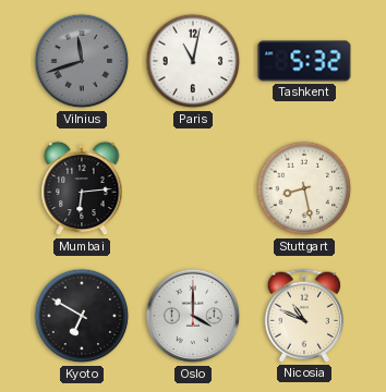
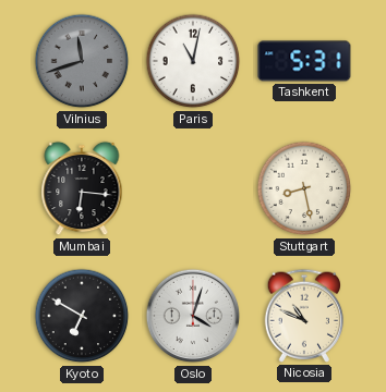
Tashkent: 5:32 -> 5:31 (304, 61)
Mumbai: 6:14 -> 6:16 (82, 188)
Oslo: 4:00 -> 4:03 (193, 316)
